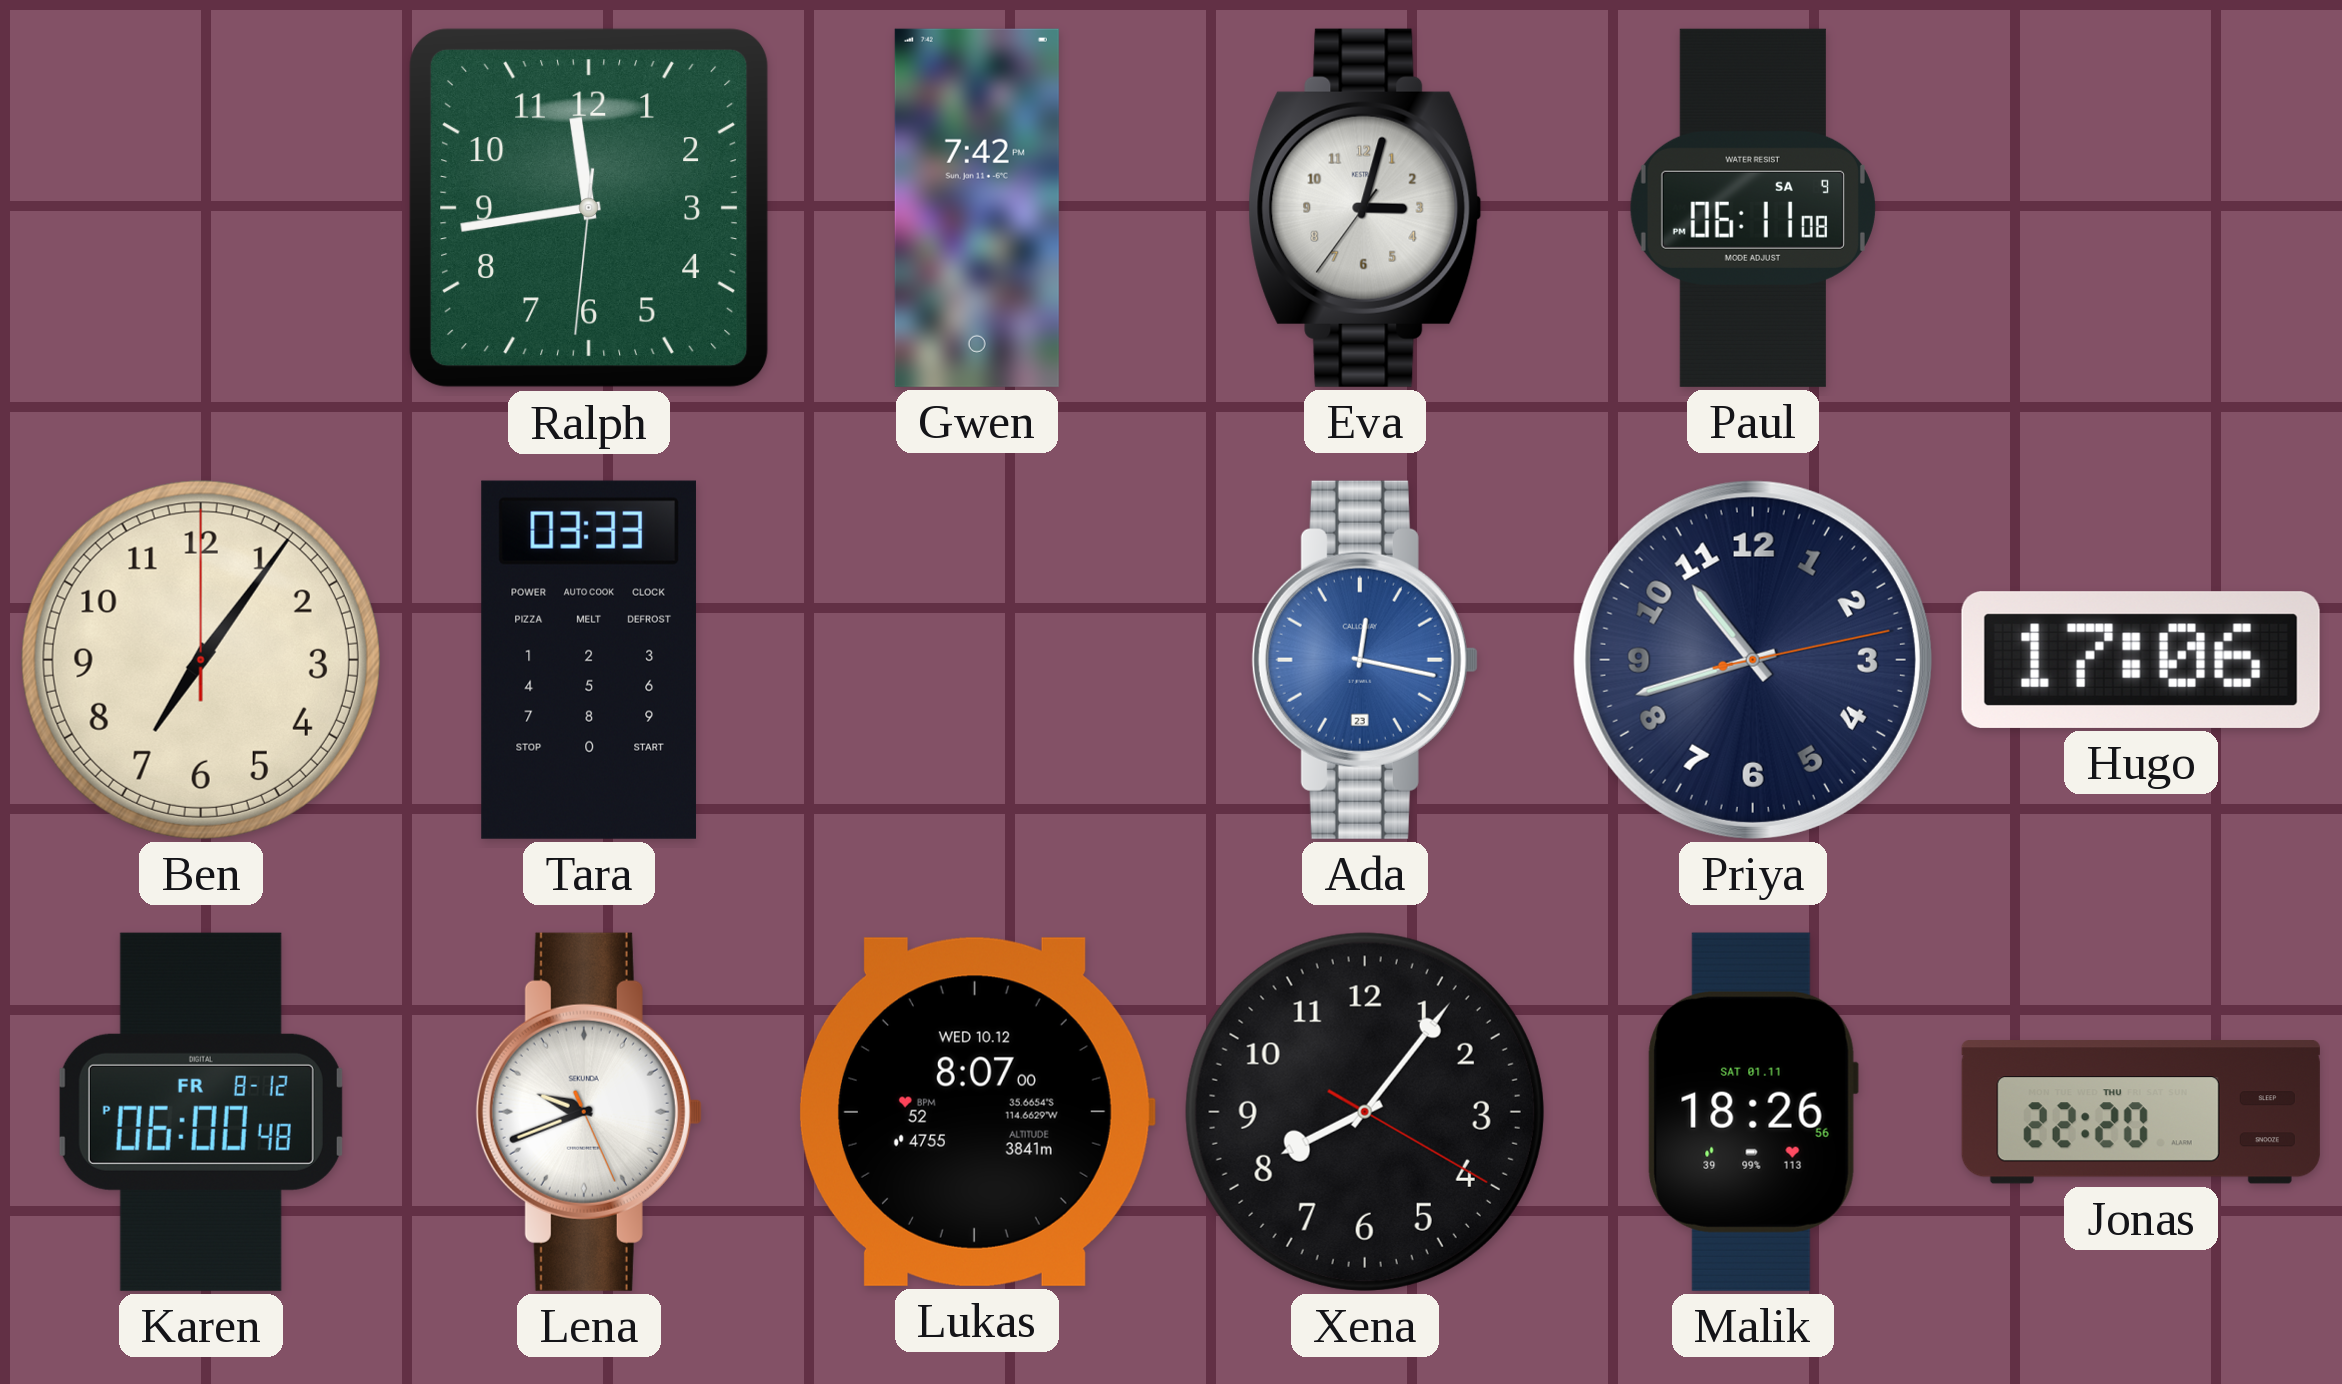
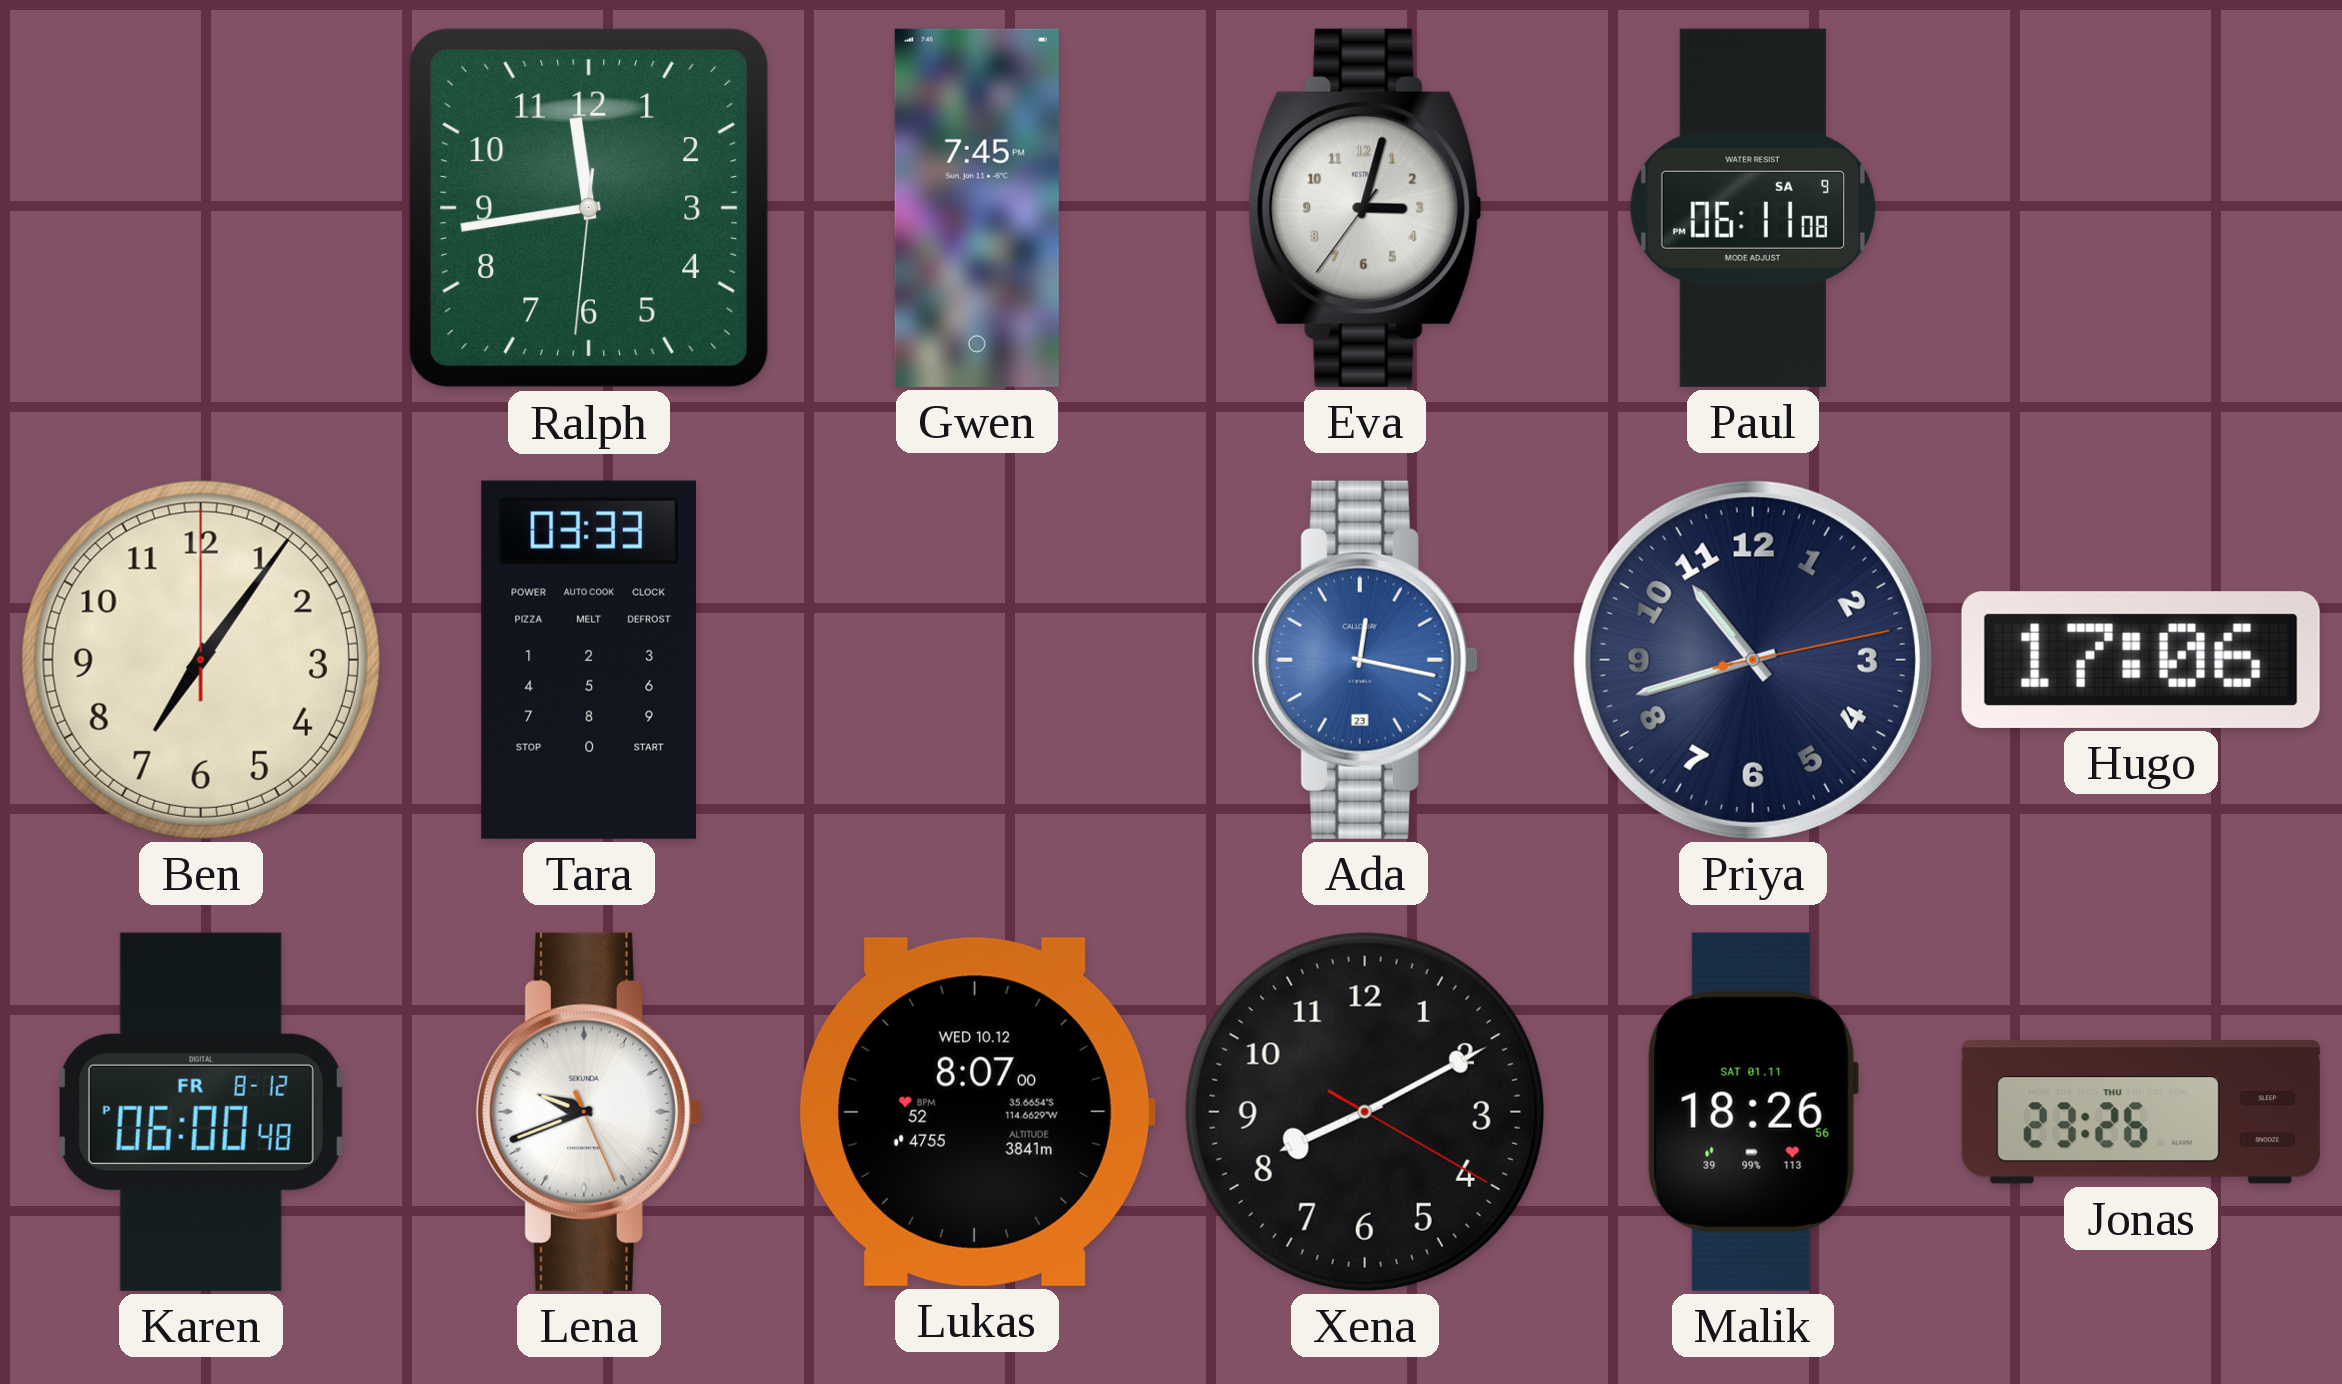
Gwen: 7:42 -> 7:45 (977, 208)
Xena: 8:06 -> 8:10 (1365, 1112)
Jonas: 22:20 -> 23:26 (2141, 1112)
